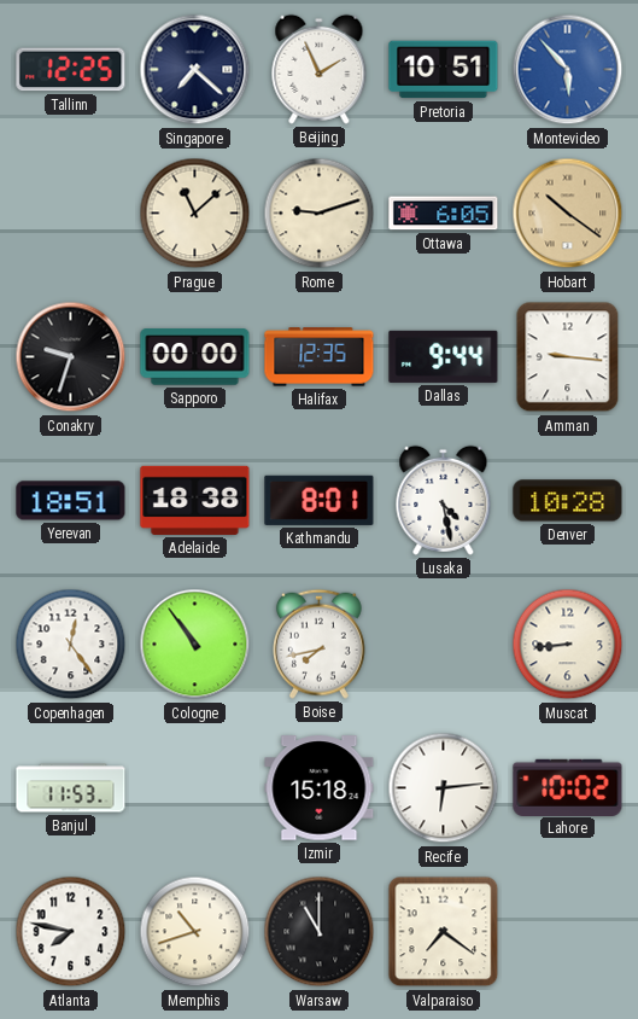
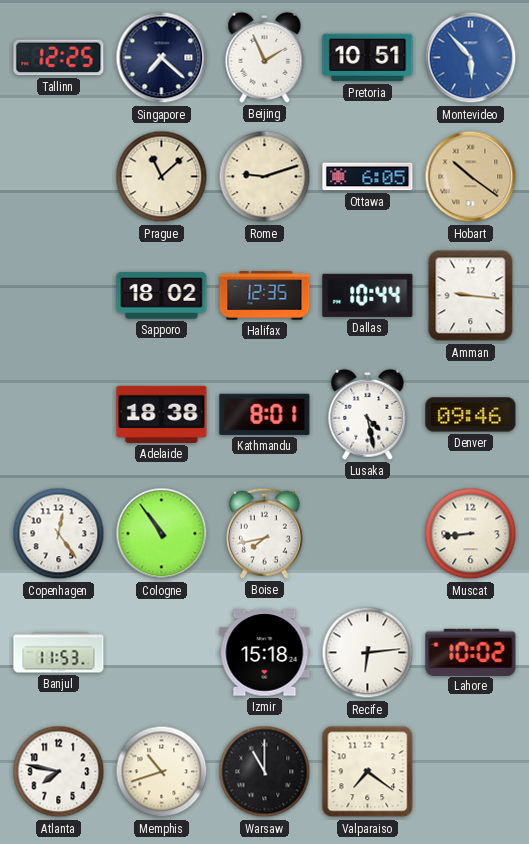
Conakry: 9:33 -> none (71, 357)
Sapporo: 00:00 -> 18:02 (162, 296)
Dallas: 9:44 -> 10:44 (368, 295)
Yerevan: 18:51 -> none (71, 501)
Denver: 10:28 -> 09:46 (471, 415)
